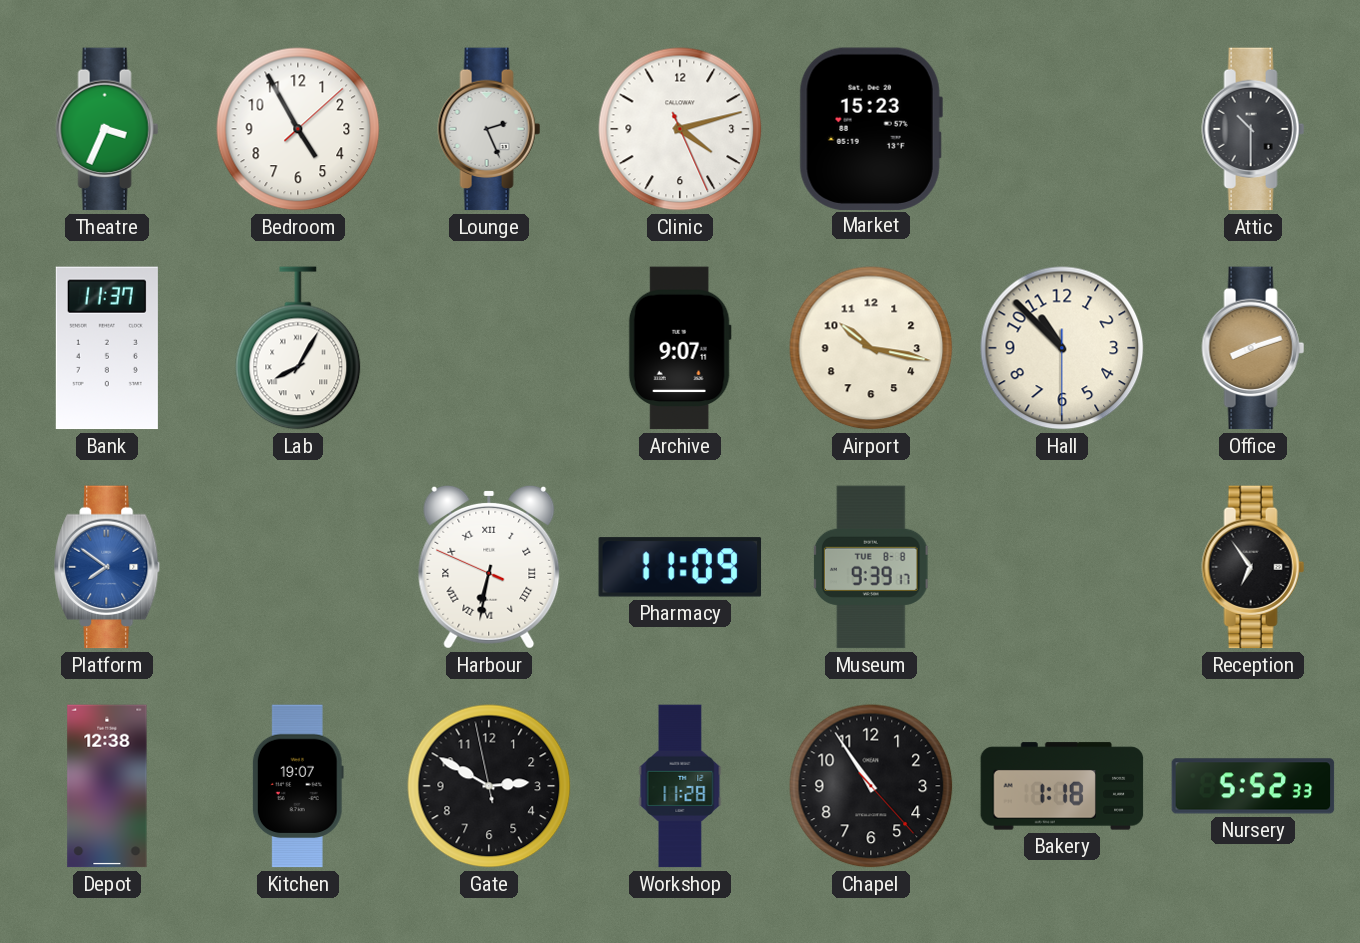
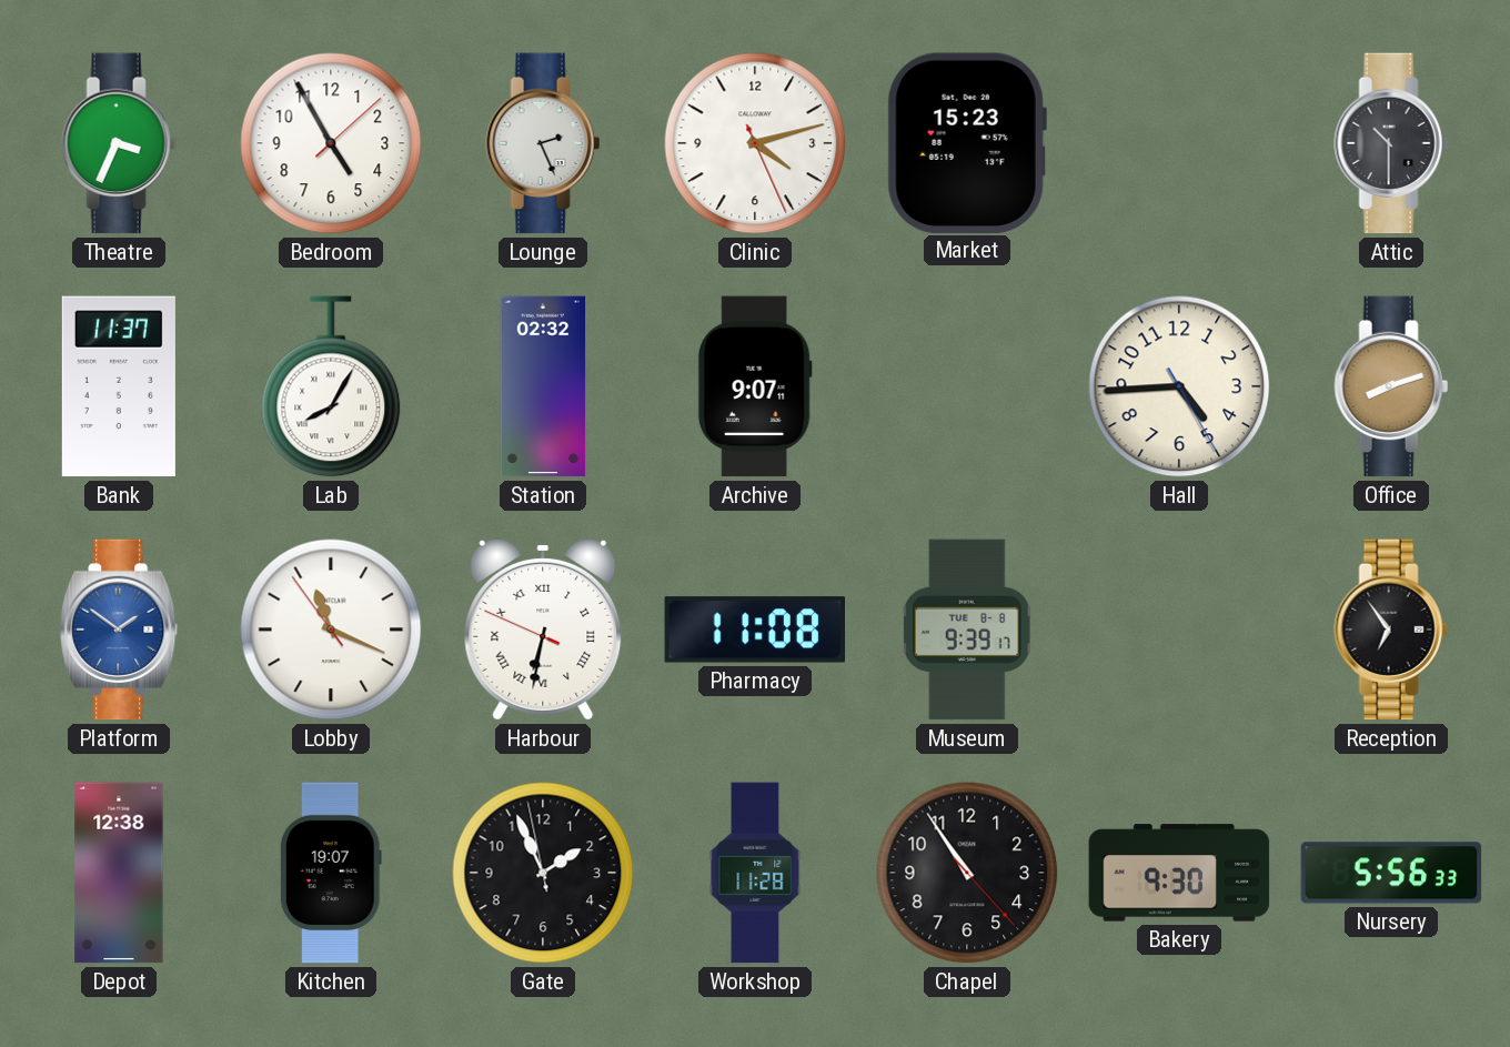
Station: none -> 02:32 (543, 386)
Airport: 10:17 -> none (871, 348)
Hall: 10:52 -> 4:44 (1179, 386)
Platform: 7:51 -> 1:51 (120, 630)
Lobby: none -> 11:18 (331, 630)
Pharmacy: 11:09 -> 11:08 (755, 630)
Gate: 2:49 -> 1:55 (543, 873)
Bakery: 1:18 -> 9:30 (1179, 873)
Nursery: 5:52 -> 5:56 (1391, 873)
